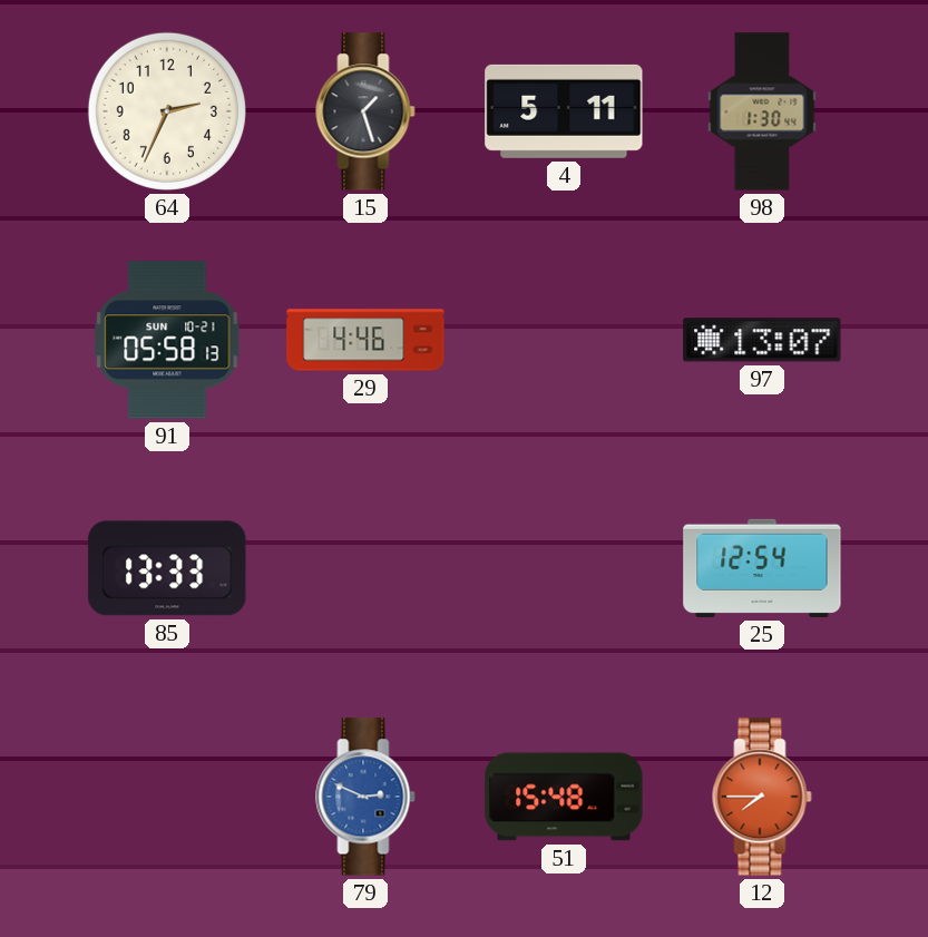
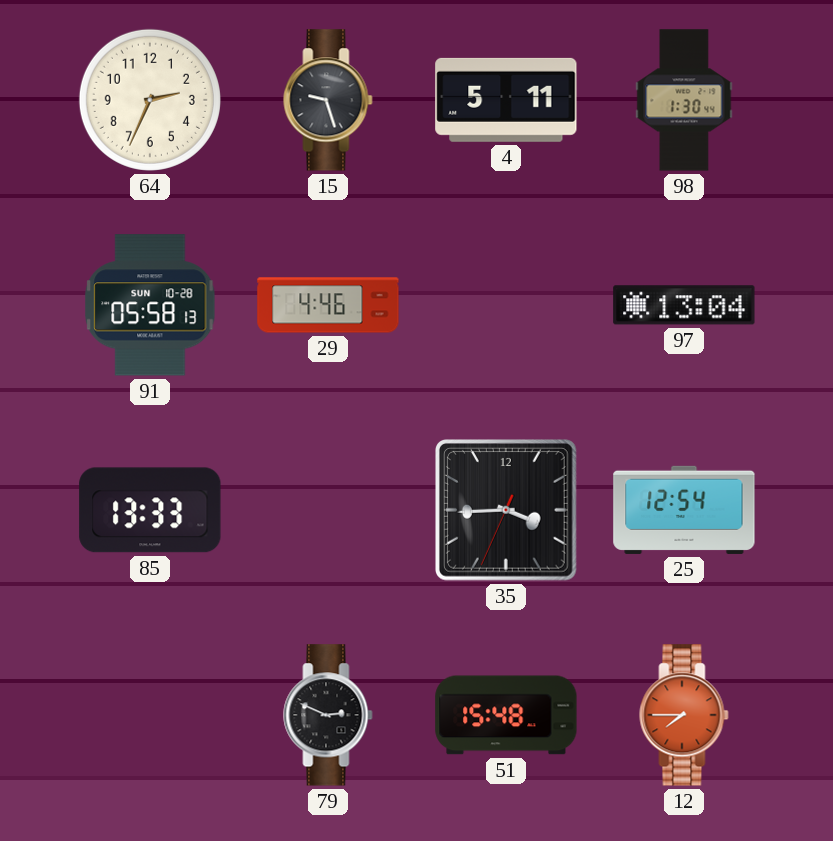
15: 1:27 -> 9:27 (328, 100)
91 date: SUN 10-21 -> SUN 10-28 (150, 305)
97: 13:07 -> 13:04 (684, 305)
35: none -> 3:44 (507, 511)
79 dial: blue -> black (328, 715)
